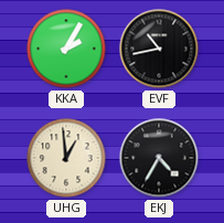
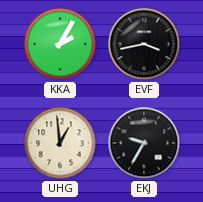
EVF: 10:43 -> 3:43 (144, 44)
EKJ: 4:35 -> 9:35 (144, 143)
